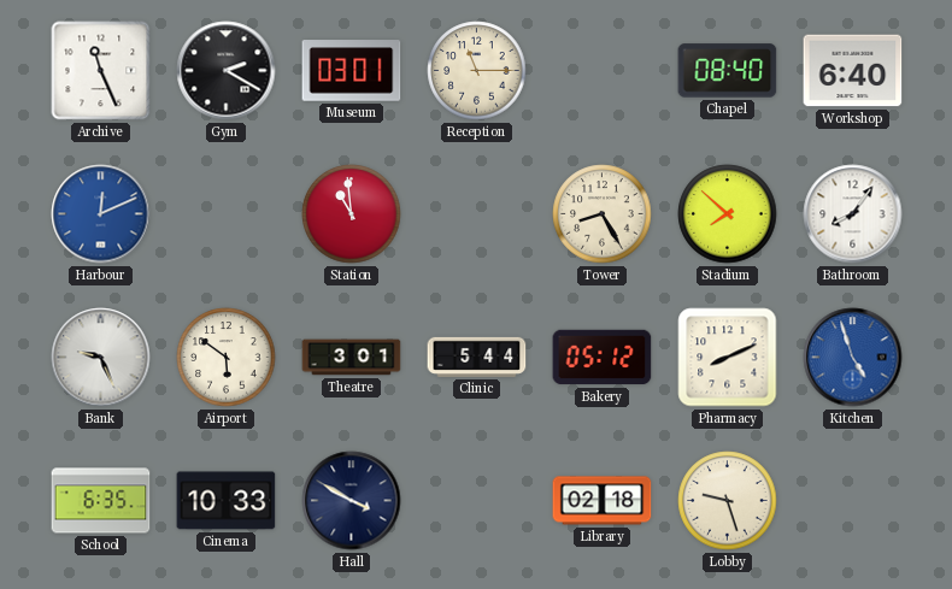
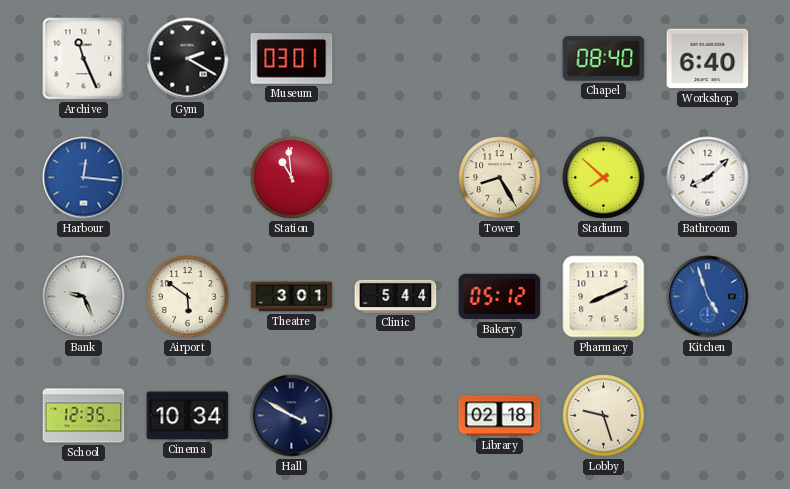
Reception: 11:15 -> none (477, 71)
Harbour: 12:11 -> 12:16 (84, 178)
Bathroom: 8:06 -> 8:08 (708, 178)
School: 6:35 -> 12:35 (84, 416)
Cinema: 10:33 -> 10:34 (188, 416)
